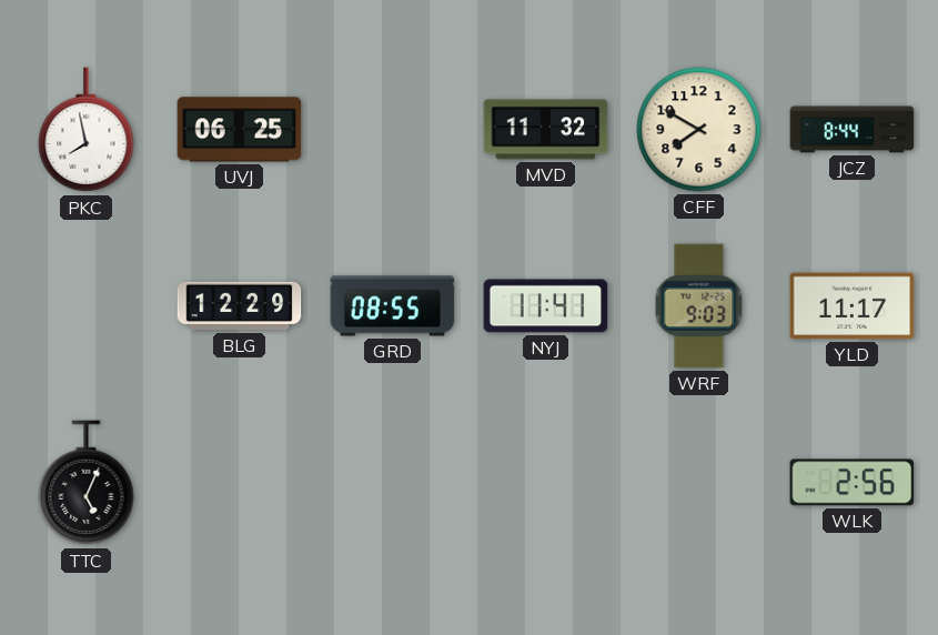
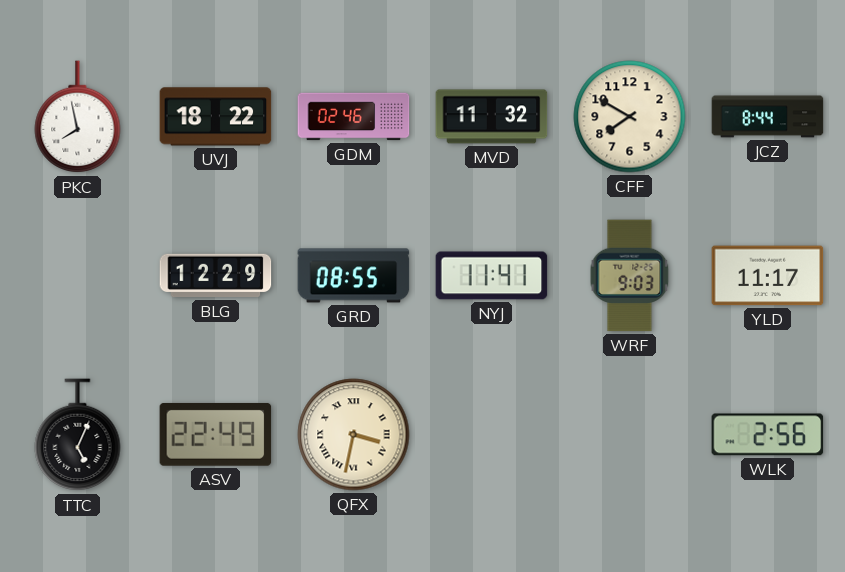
UVJ: 06:25 -> 18:22 (216, 117)
GDM: none -> 02:46 (354, 117)
ASV: none -> 22:49 (216, 435)
QFX: none -> 3:32 (354, 435)
